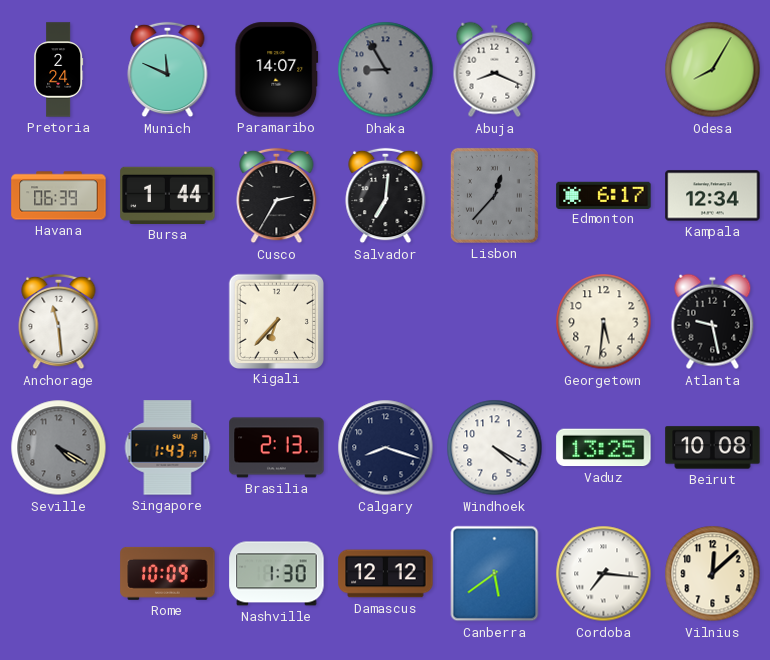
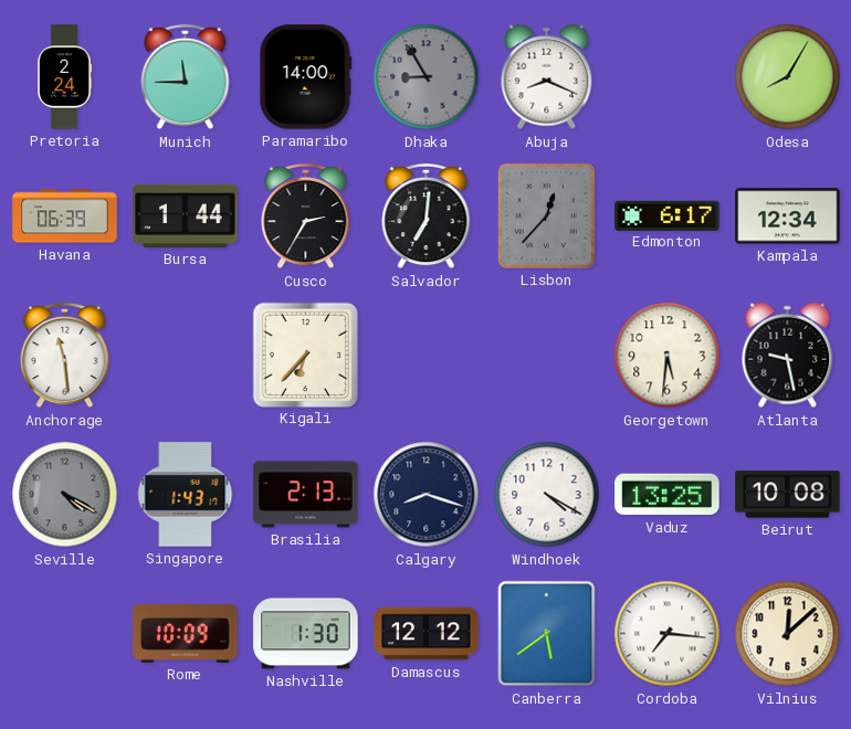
Munich: 11:49 -> 11:45 (186, 77)
Paramaribo: 14:07 -> 14:00 (306, 77)
